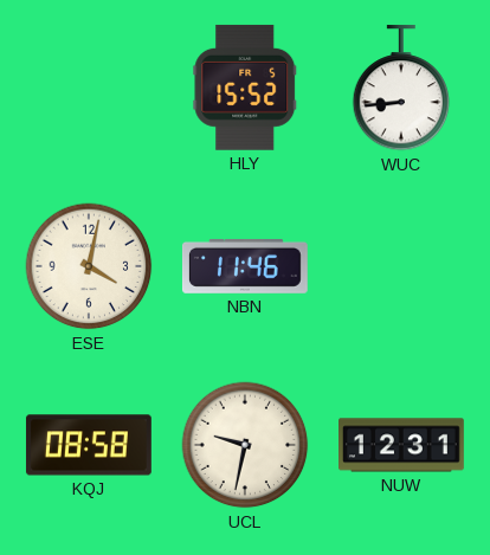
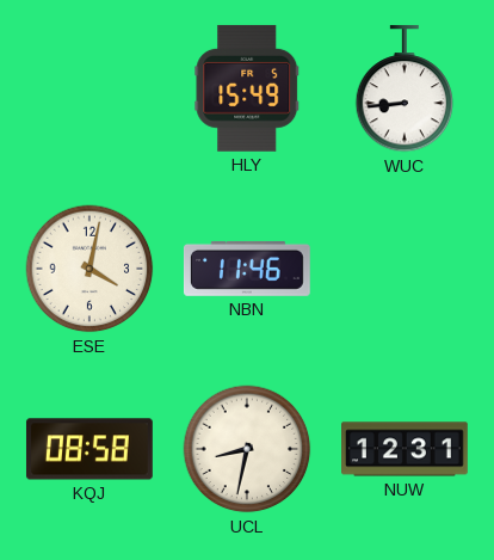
HLY: 15:52 -> 15:49 (247, 88)
UCL: 9:32 -> 8:32 (247, 449)
